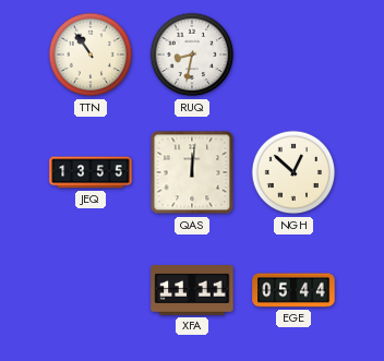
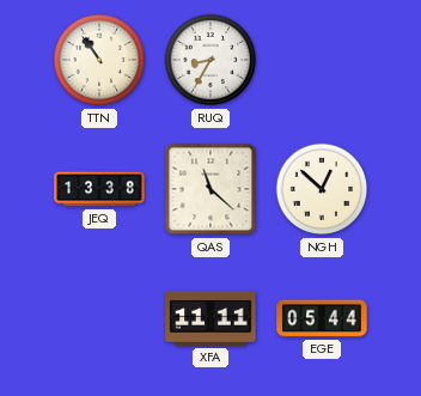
RUQ: 8:32 -> 8:35 (210, 60)
JEQ: 13:55 -> 13:38 (99, 189)
QAS: 12:01 -> 11:22 (210, 189)
